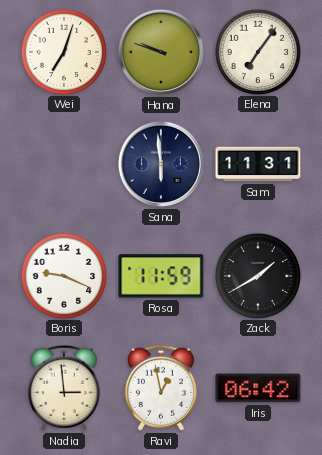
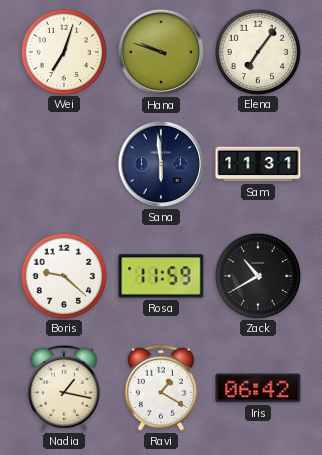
Boris: 9:19 -> 9:22 (63, 275)
Zack: 1:40 -> 10:40 (257, 275)
Nadia: 2:59 -> 1:17 (64, 388)
Ravi: 12:58 -> 1:20 (161, 388)
